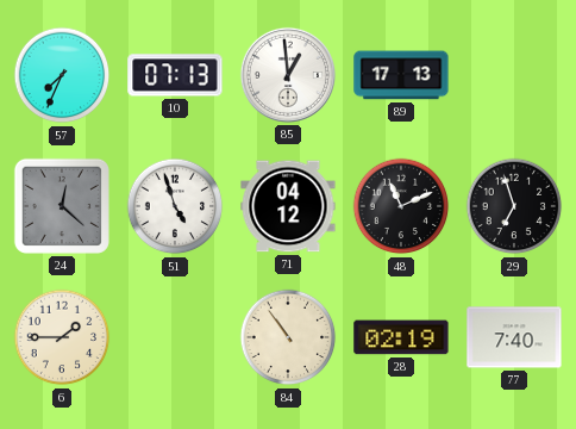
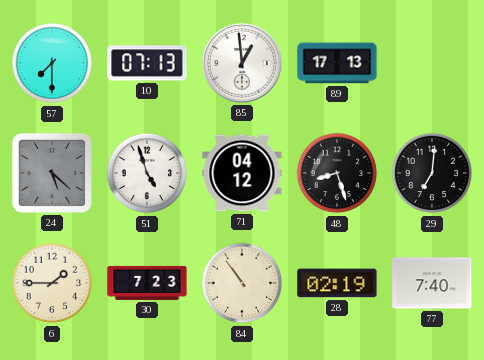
57: 7:34 -> 7:30 (52, 63)
24: 12:22 -> 5:22 (52, 173)
48: 11:11 -> 8:27 (337, 173)
29: 6:57 -> 7:01 (432, 173)
30: none -> 7:23 (147, 283)
